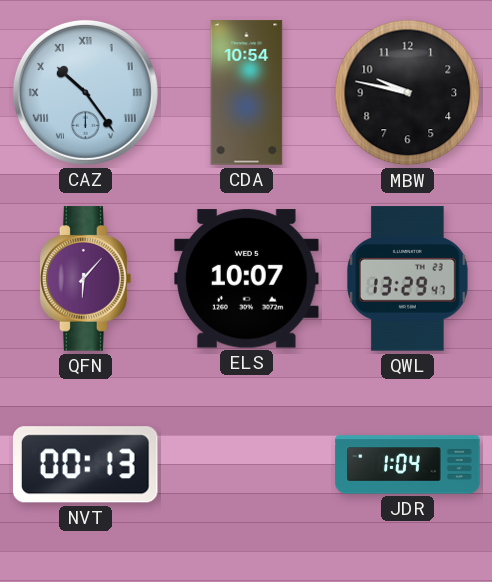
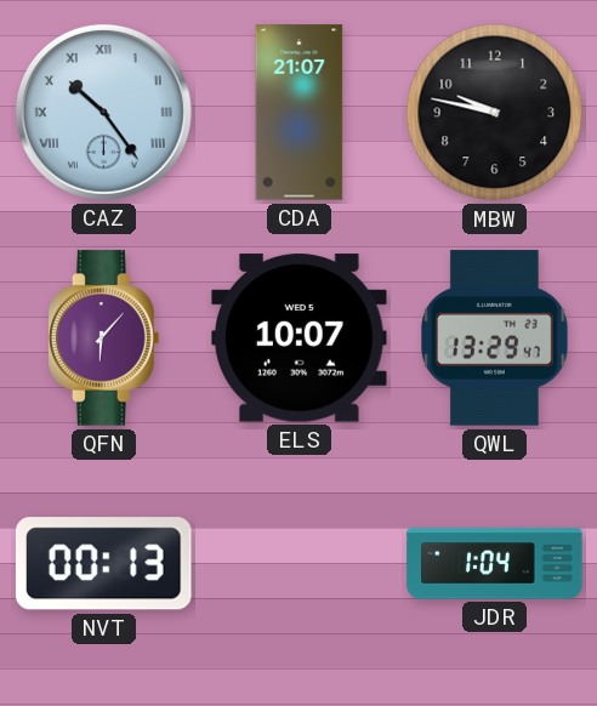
CDA: 10:54 -> 21:07 (300, 113)
